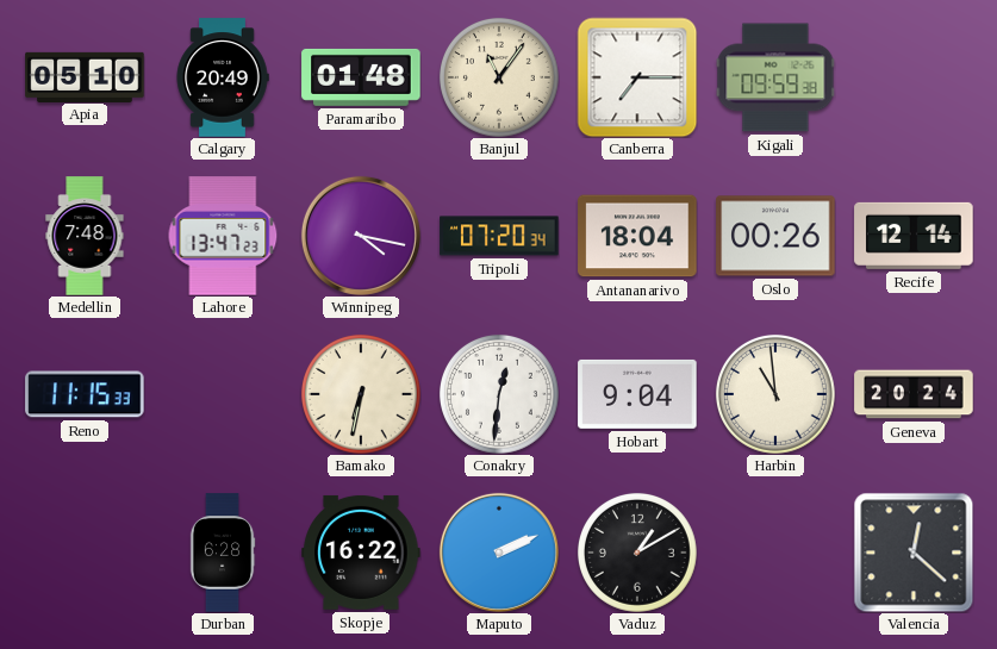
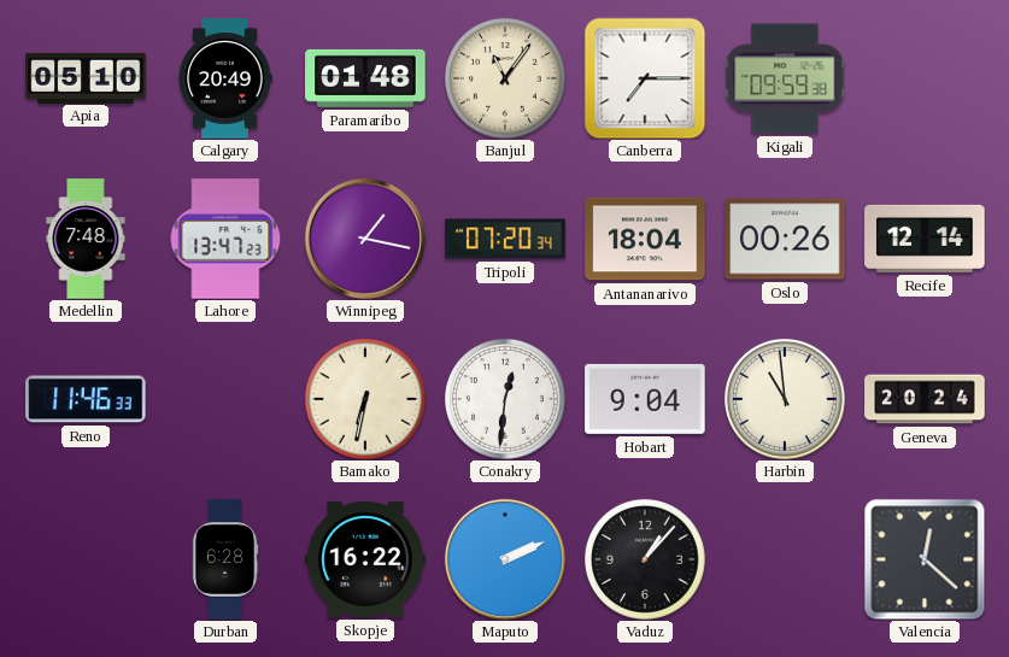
Winnipeg: 4:17 -> 1:17 (365, 239)
Reno: 11:15 -> 11:46 (86, 399)
Vaduz: 1:10 -> 1:07 (645, 559)
